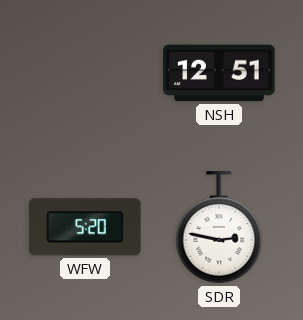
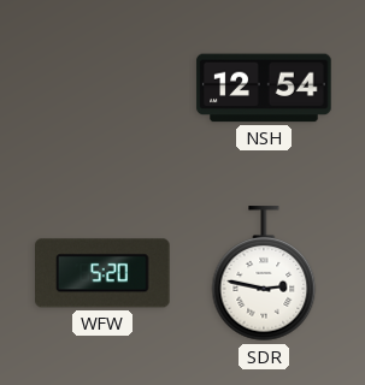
NSH: 12:51 -> 12:54 (264, 88)
